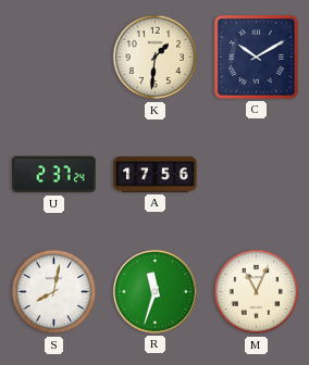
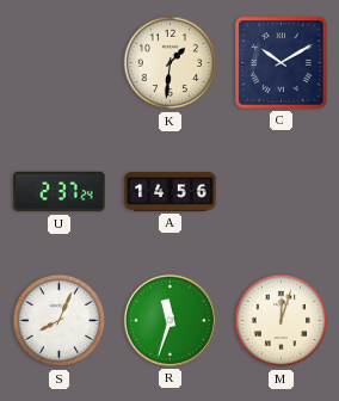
A: 17:56 -> 14:56 (171, 192)
S: 8:02 -> 8:04 (60, 321)
M: 11:04 -> 12:03 (282, 321)
